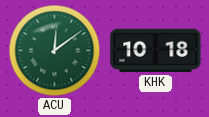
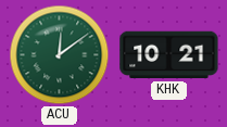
KHK: 10:18 -> 10:21 (169, 55)
